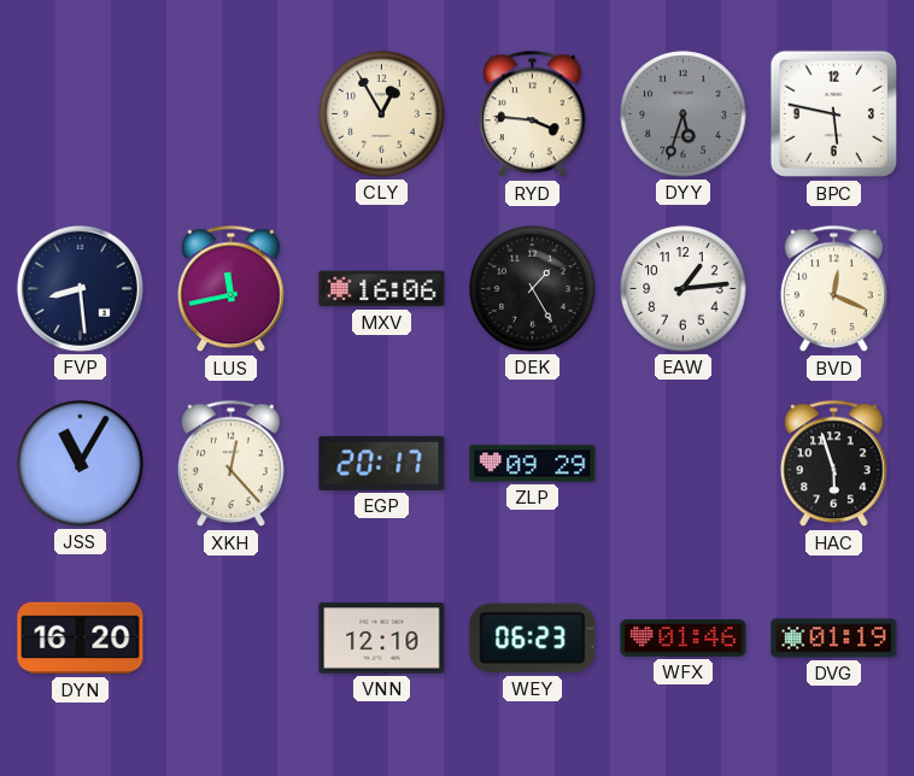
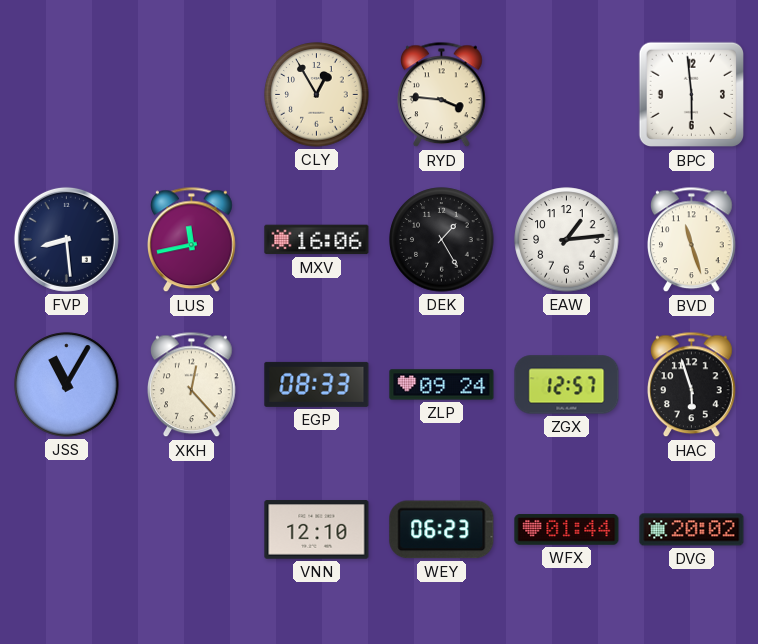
DYY: 5:33 -> none (684, 114)
BPC: 5:47 -> 5:59 (692, 95)
BVD: 12:19 -> 11:27 (692, 240)
EGP: 20:17 -> 08:33 (317, 384)
ZLP: 09:29 -> 09:24 (442, 385)
ZGX: none -> 12:57 (567, 385)
DYN: 16:20 -> none (81, 639)
WFX: 01:46 -> 01:44 (567, 530)
DVG: 01:19 -> 20:02 (692, 530)
